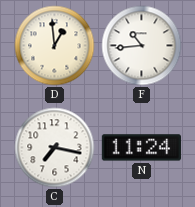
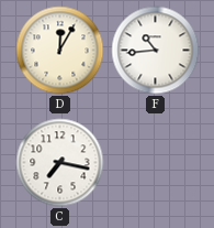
D: 12:59 -> 12:05 (60, 51)
N: 11:24 -> none (141, 148)
